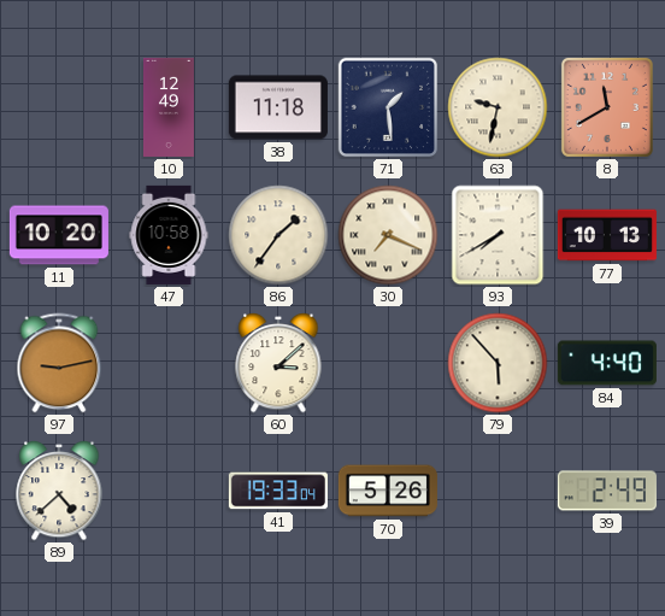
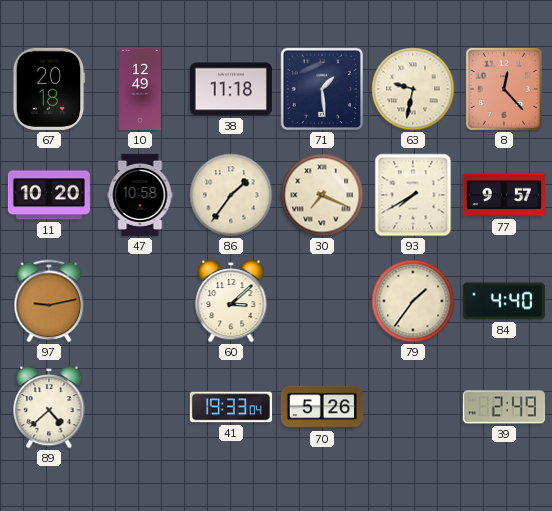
67: none -> 20:18 (49, 89)
8: 11:40 -> 12:23 (504, 89)
77: 10:13 -> 9:57 (504, 195)
79: 5:53 -> 1:36 (413, 301)
